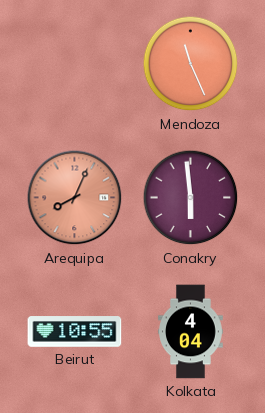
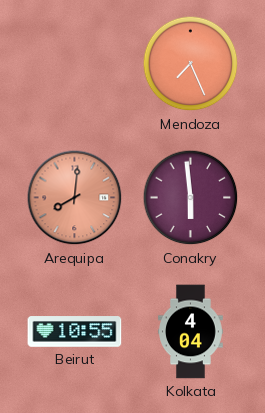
Mendoza: 11:26 -> 7:26 (191, 64)
Arequipa: 8:04 -> 8:01 (75, 198)
